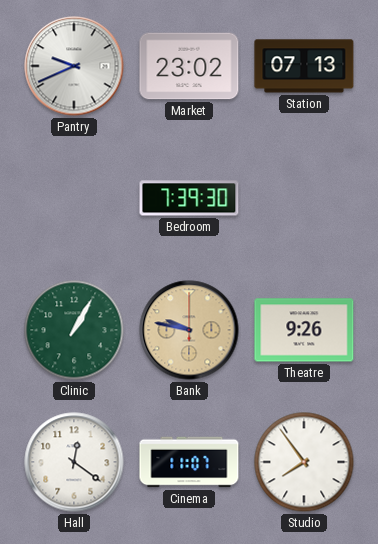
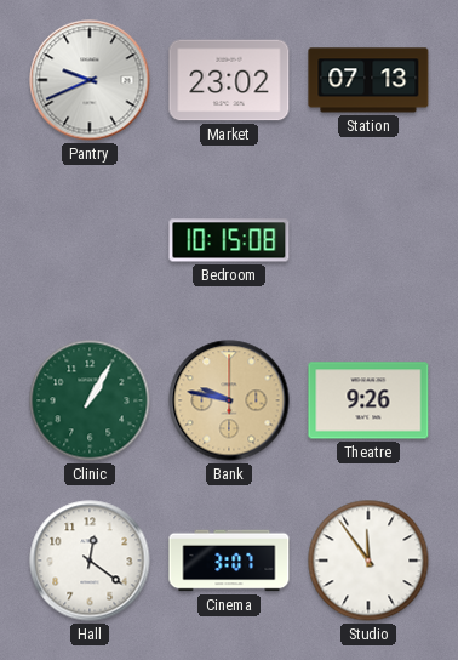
Bedroom: 7:39 -> 10:15 (229, 240)
Cinema: 11:07 -> 3:07 (229, 561)
Studio: 7:54 -> 11:54 (368, 561)
